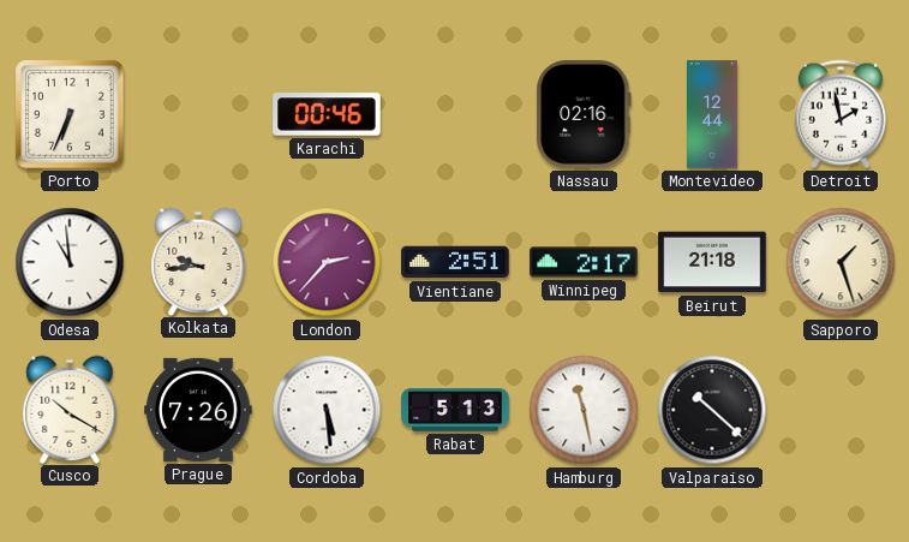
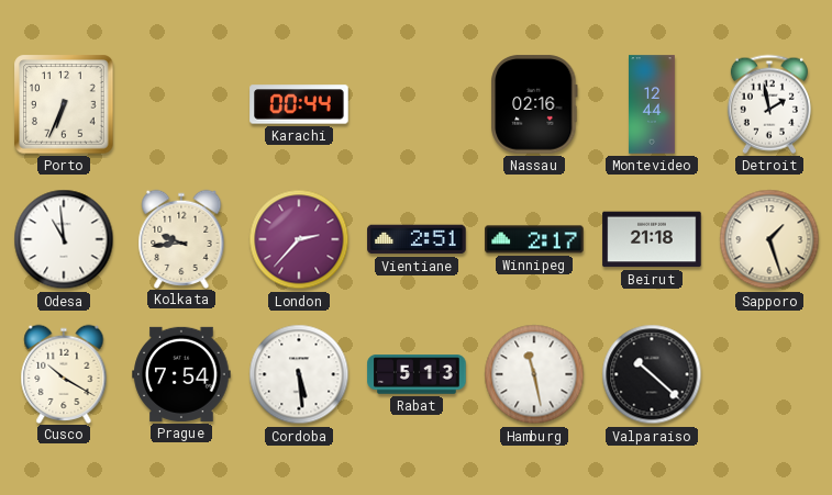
Karachi: 00:46 -> 00:44 (299, 104)
Prague: 7:26 -> 7:54 (181, 374)
